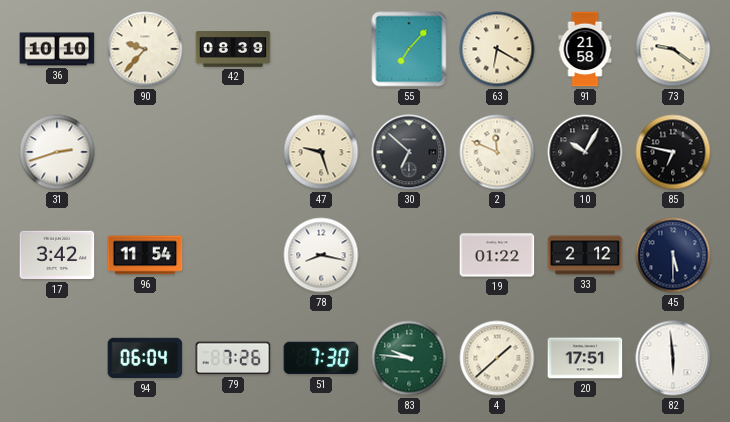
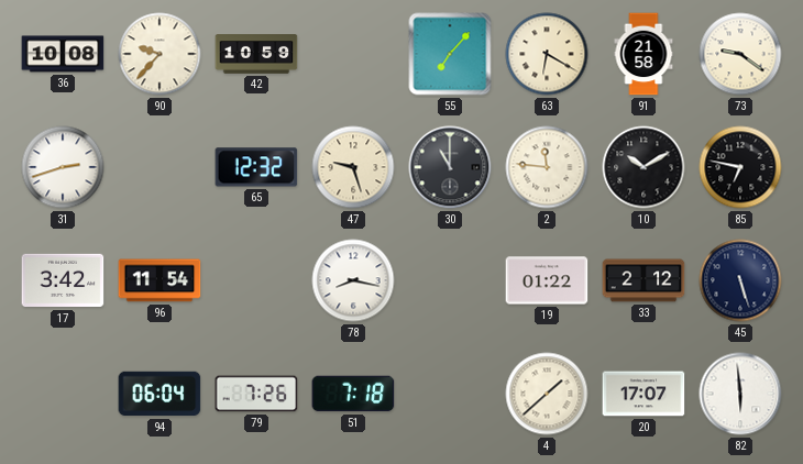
36: 10:10 -> 10:08 (63, 54)
42: 08:39 -> 10:59 (256, 54)
65: none -> 12:32 (256, 167)
30: 6:52 -> 11:00 (450, 167)
2: 11:49 -> 11:46 (547, 167)
10: 10:05 -> 10:10 (643, 167)
45: 5:30 -> 5:27 (740, 280)
51: 7:30 -> 7:18 (353, 394)
83: 9:46 -> none (409, 358)
20: 17:51 -> 17:07 (643, 394)
